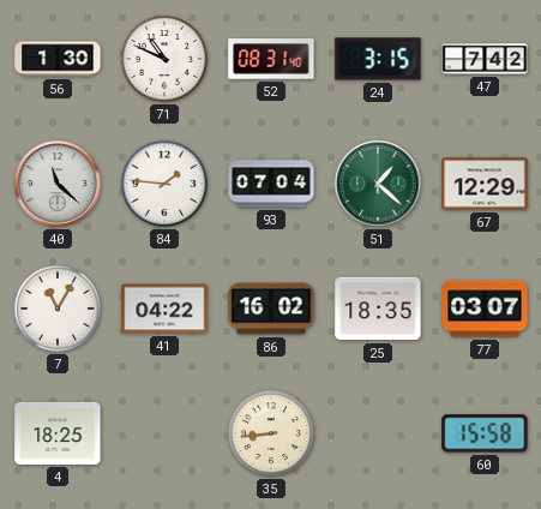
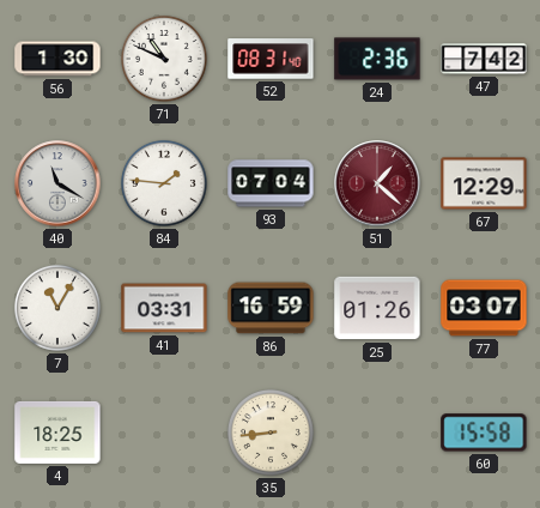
24: 3:15 -> 2:36 (377, 59)
40: 11:22 -> 11:20 (57, 183)
51 dial: green -> burgundy (377, 183)
41: 04:22 -> 03:31 (164, 308)
86: 16:02 -> 16:59 (271, 308)
25: 18:35 -> 01:26 (377, 308)
